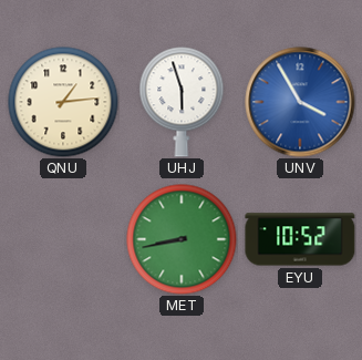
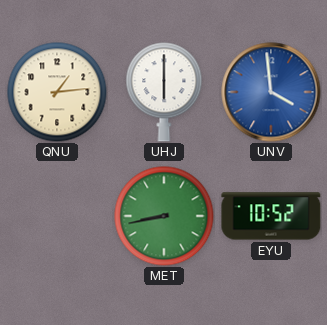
UHJ: 5:57 -> 6:00 (164, 92)
UNV: 3:55 -> 3:59 (271, 92)
